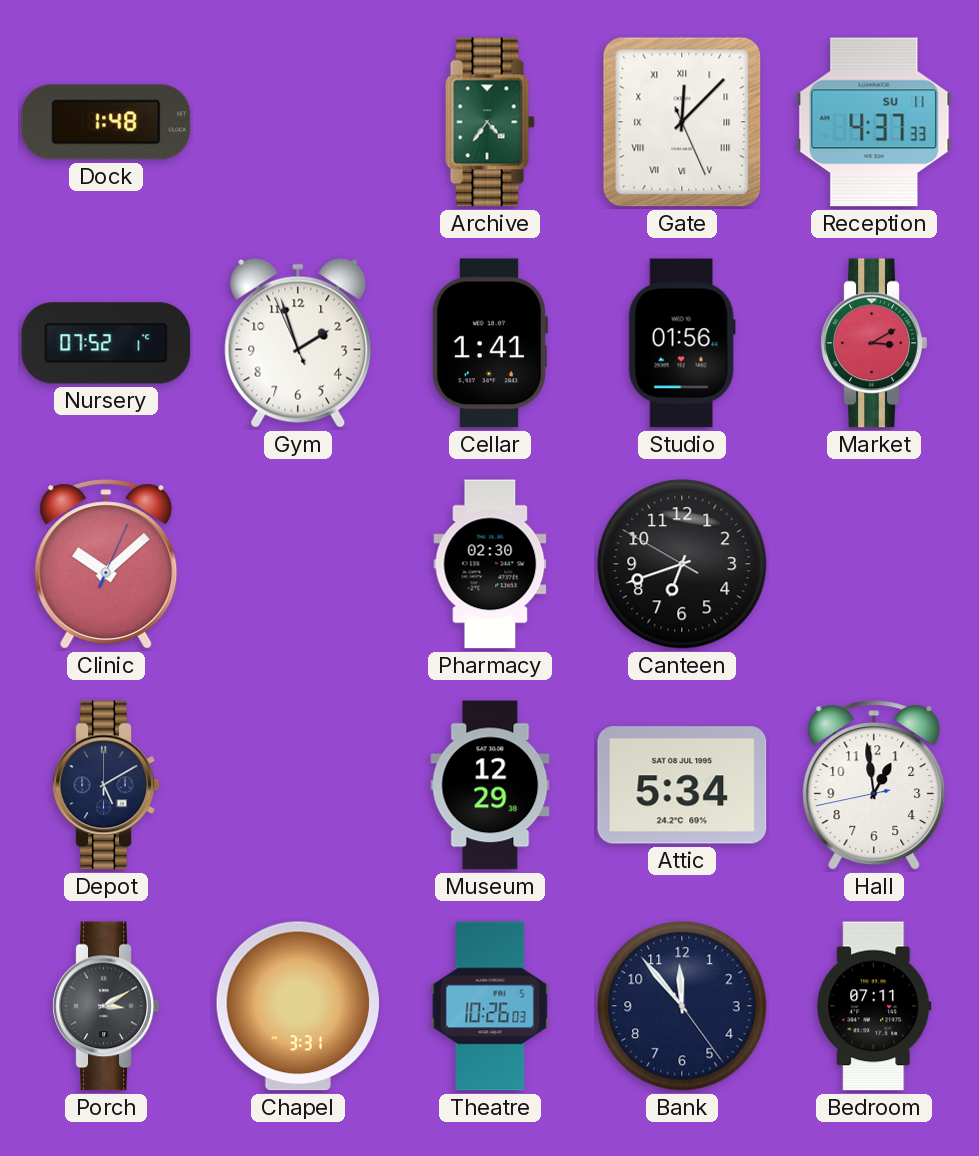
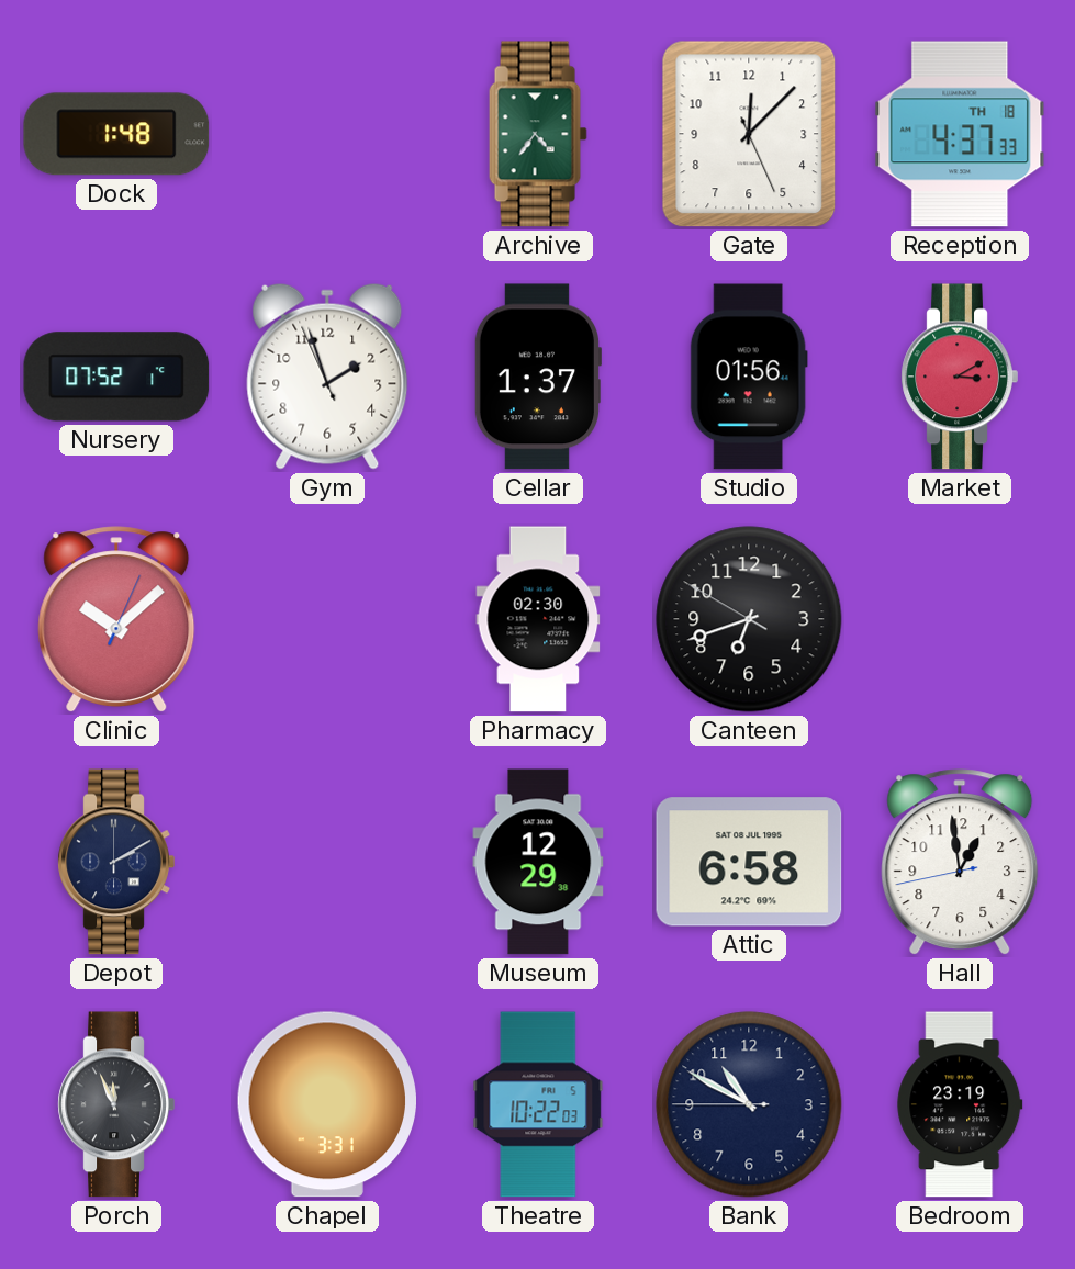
Gate numerals: Roman -> Arabic (749, 134)
Reception date: SU 11 -> TH 18 (960, 134)
Cellar: 1:41 -> 1:37 (537, 377)
Depot: 5:10 -> 2:10 (116, 862)
Attic: 5:34 -> 6:58 (749, 862)
Porch: 3:10 -> 11:56 (116, 1104)
Theatre: 10:26 -> 10:22 (538, 1104)
Bank: 11:53 -> 10:49 (749, 1104)
Bedroom: 07:11 -> 23:19 (960, 1104)
